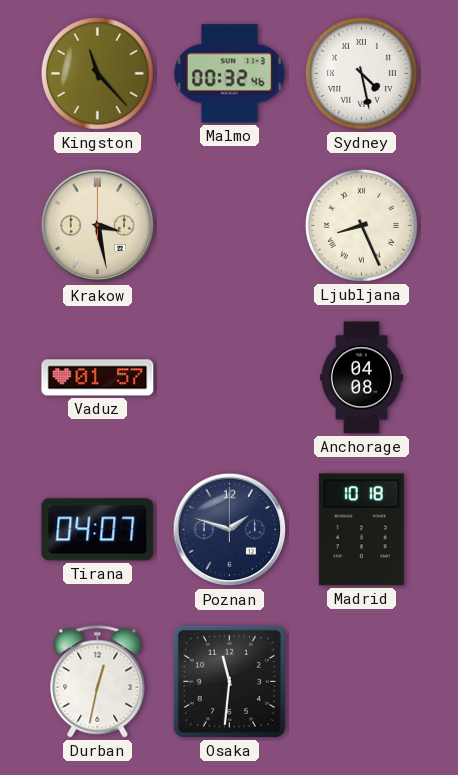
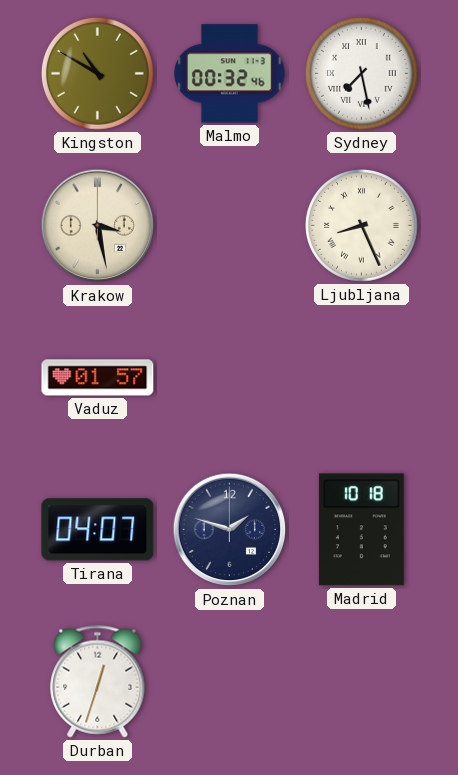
Kingston: 11:23 -> 10:50 (97, 73)
Sydney: 4:28 -> 7:28 (361, 73)
Anchorage: 04:08 -> none (361, 378)
Durban: 12:32 -> 12:33 (98, 682)
Osaka: 11:31 -> none (229, 681)
